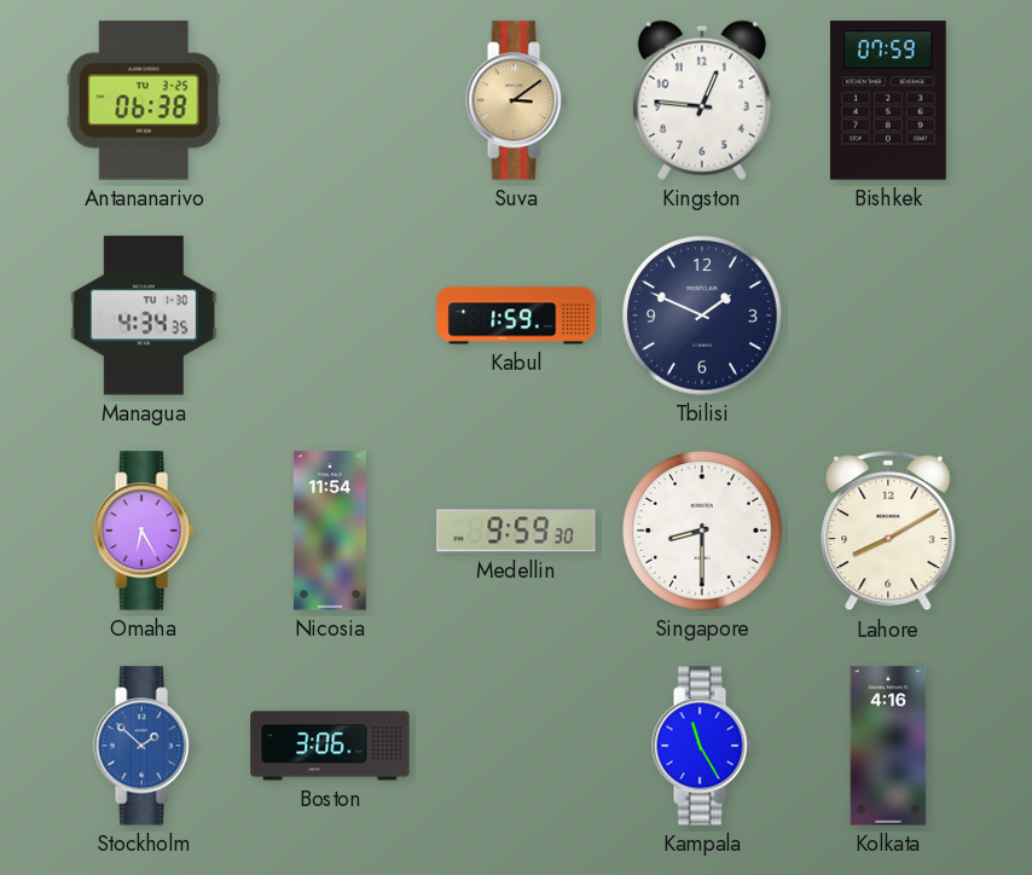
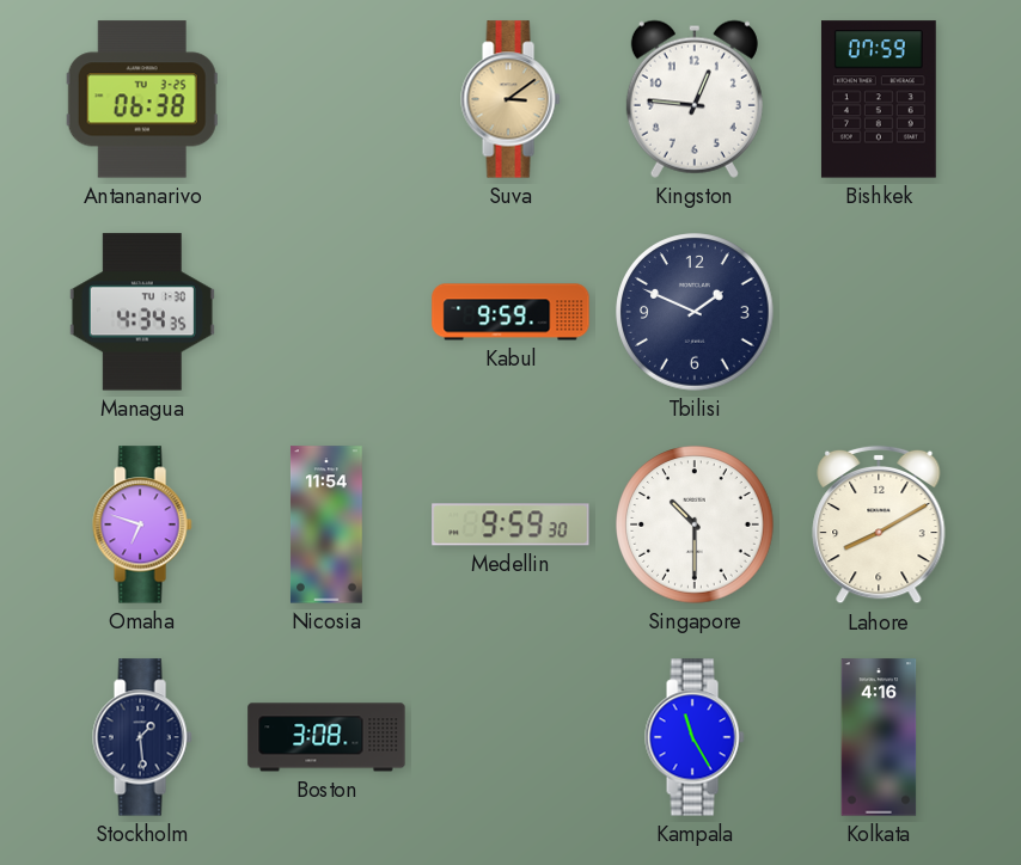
Kabul: 1:59 -> 9:59 (511, 312)
Omaha: 6:25 -> 6:48 (142, 524)
Singapore: 8:30 -> 10:30 (695, 524)
Stockholm: 1:52 -> 1:29 (142, 737)
Stockholm dial: blue -> navy (142, 737)
Boston: 3:06 -> 3:08 (326, 737)
